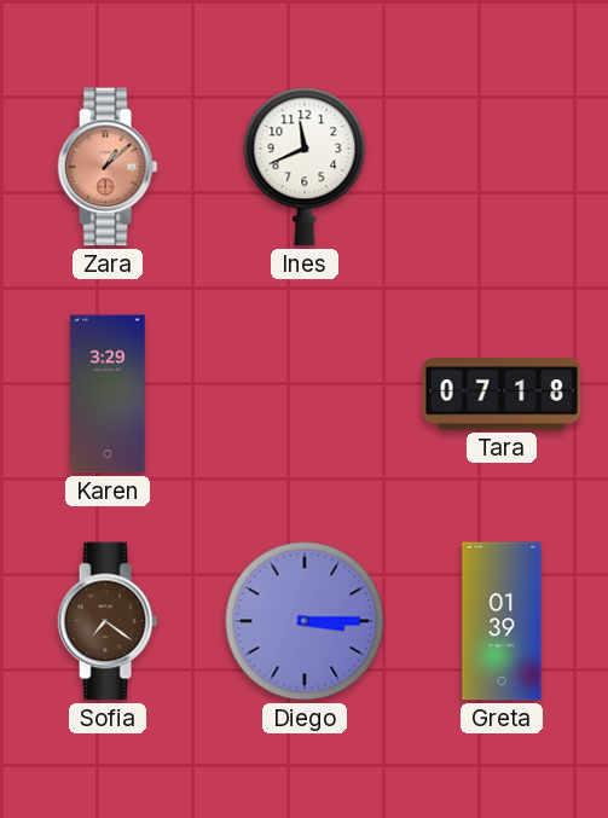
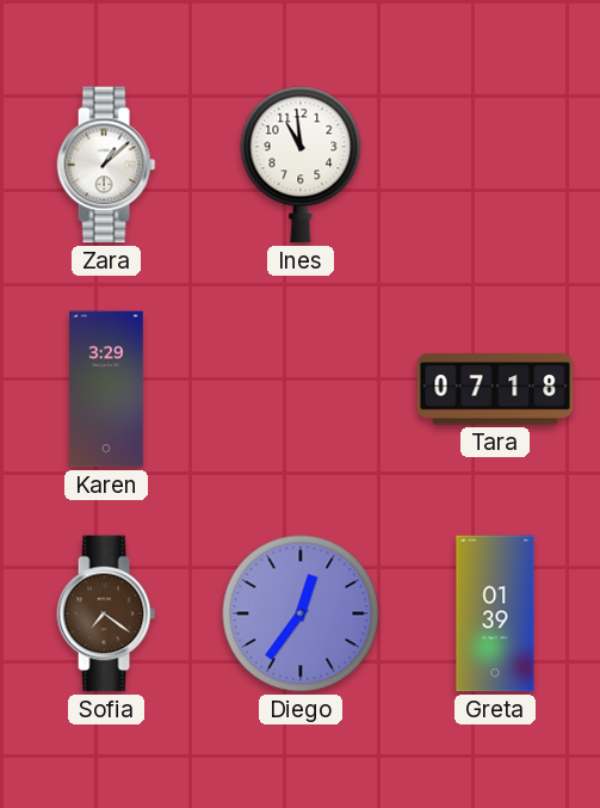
Zara dial: salmon -> white (106, 165)
Ines: 11:41 -> 10:59 (301, 165)
Diego: 3:15 -> 12:36 (301, 613)
